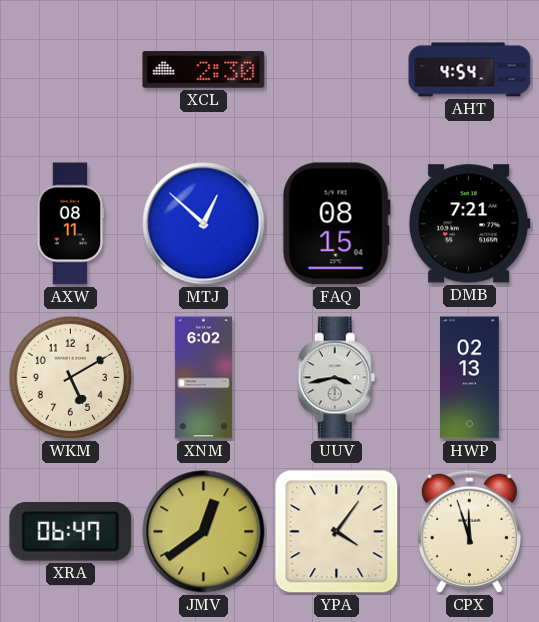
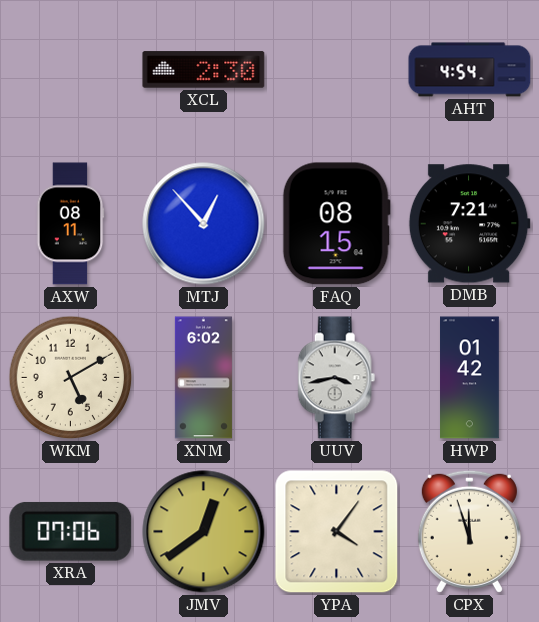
MTJ: 12:52 -> 12:53 (204, 224)
HWP: 02:13 -> 01:42 (470, 378)
XRA: 06:47 -> 07:06 (71, 531)
